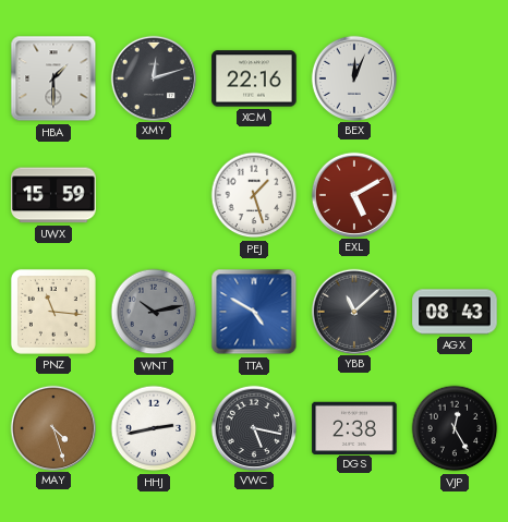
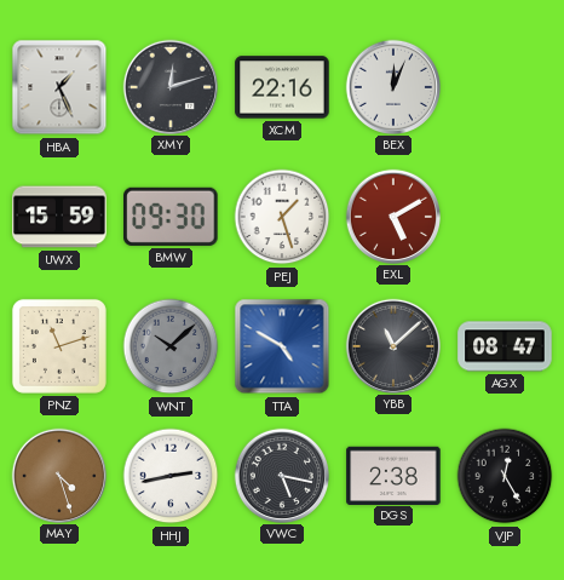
HBA: 1:30 -> 1:26 (59, 87)
BMW: none -> 09:30 (171, 217)
PNZ: 11:16 -> 11:12 (59, 346)
WNT: 10:13 -> 10:08 (171, 346)
AGX: 08:43 -> 08:47 (505, 346)
